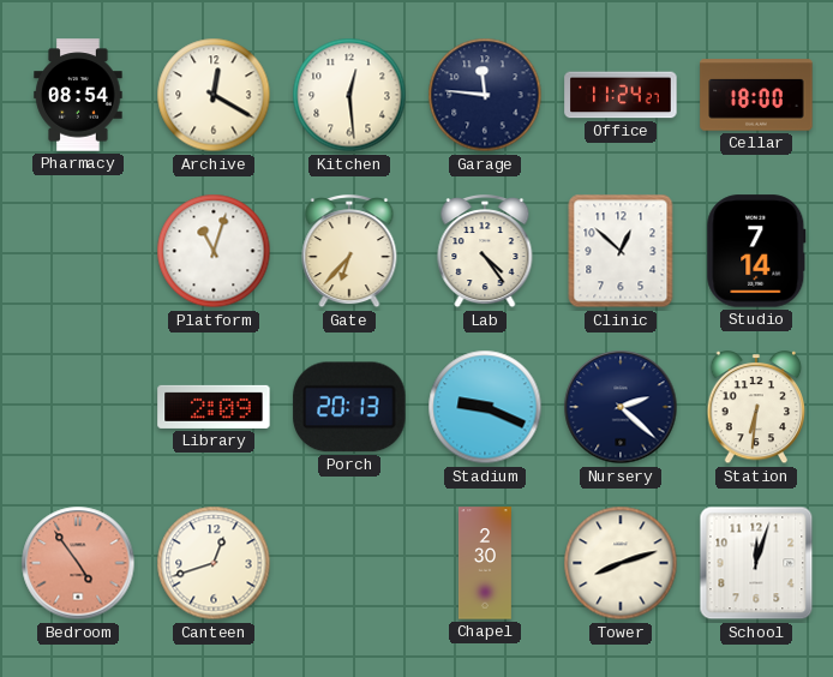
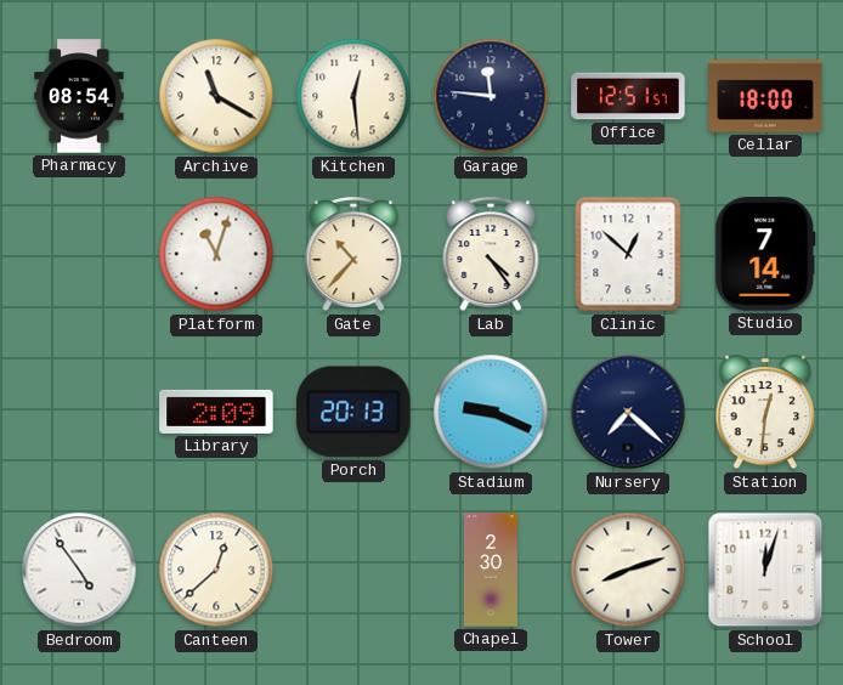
Archive: 12:20 -> 11:20 (216, 96)
Office: 11:24 -> 12:51 (628, 96)
Gate: 6:37 -> 10:37 (353, 255)
Nursery: 2:22 -> 7:22 (628, 412)
Station: 6:31 -> 12:31 (765, 413)
Bedroom dial: salmon -> white (79, 570)
Canteen: 12:42 -> 12:38 (216, 570)
